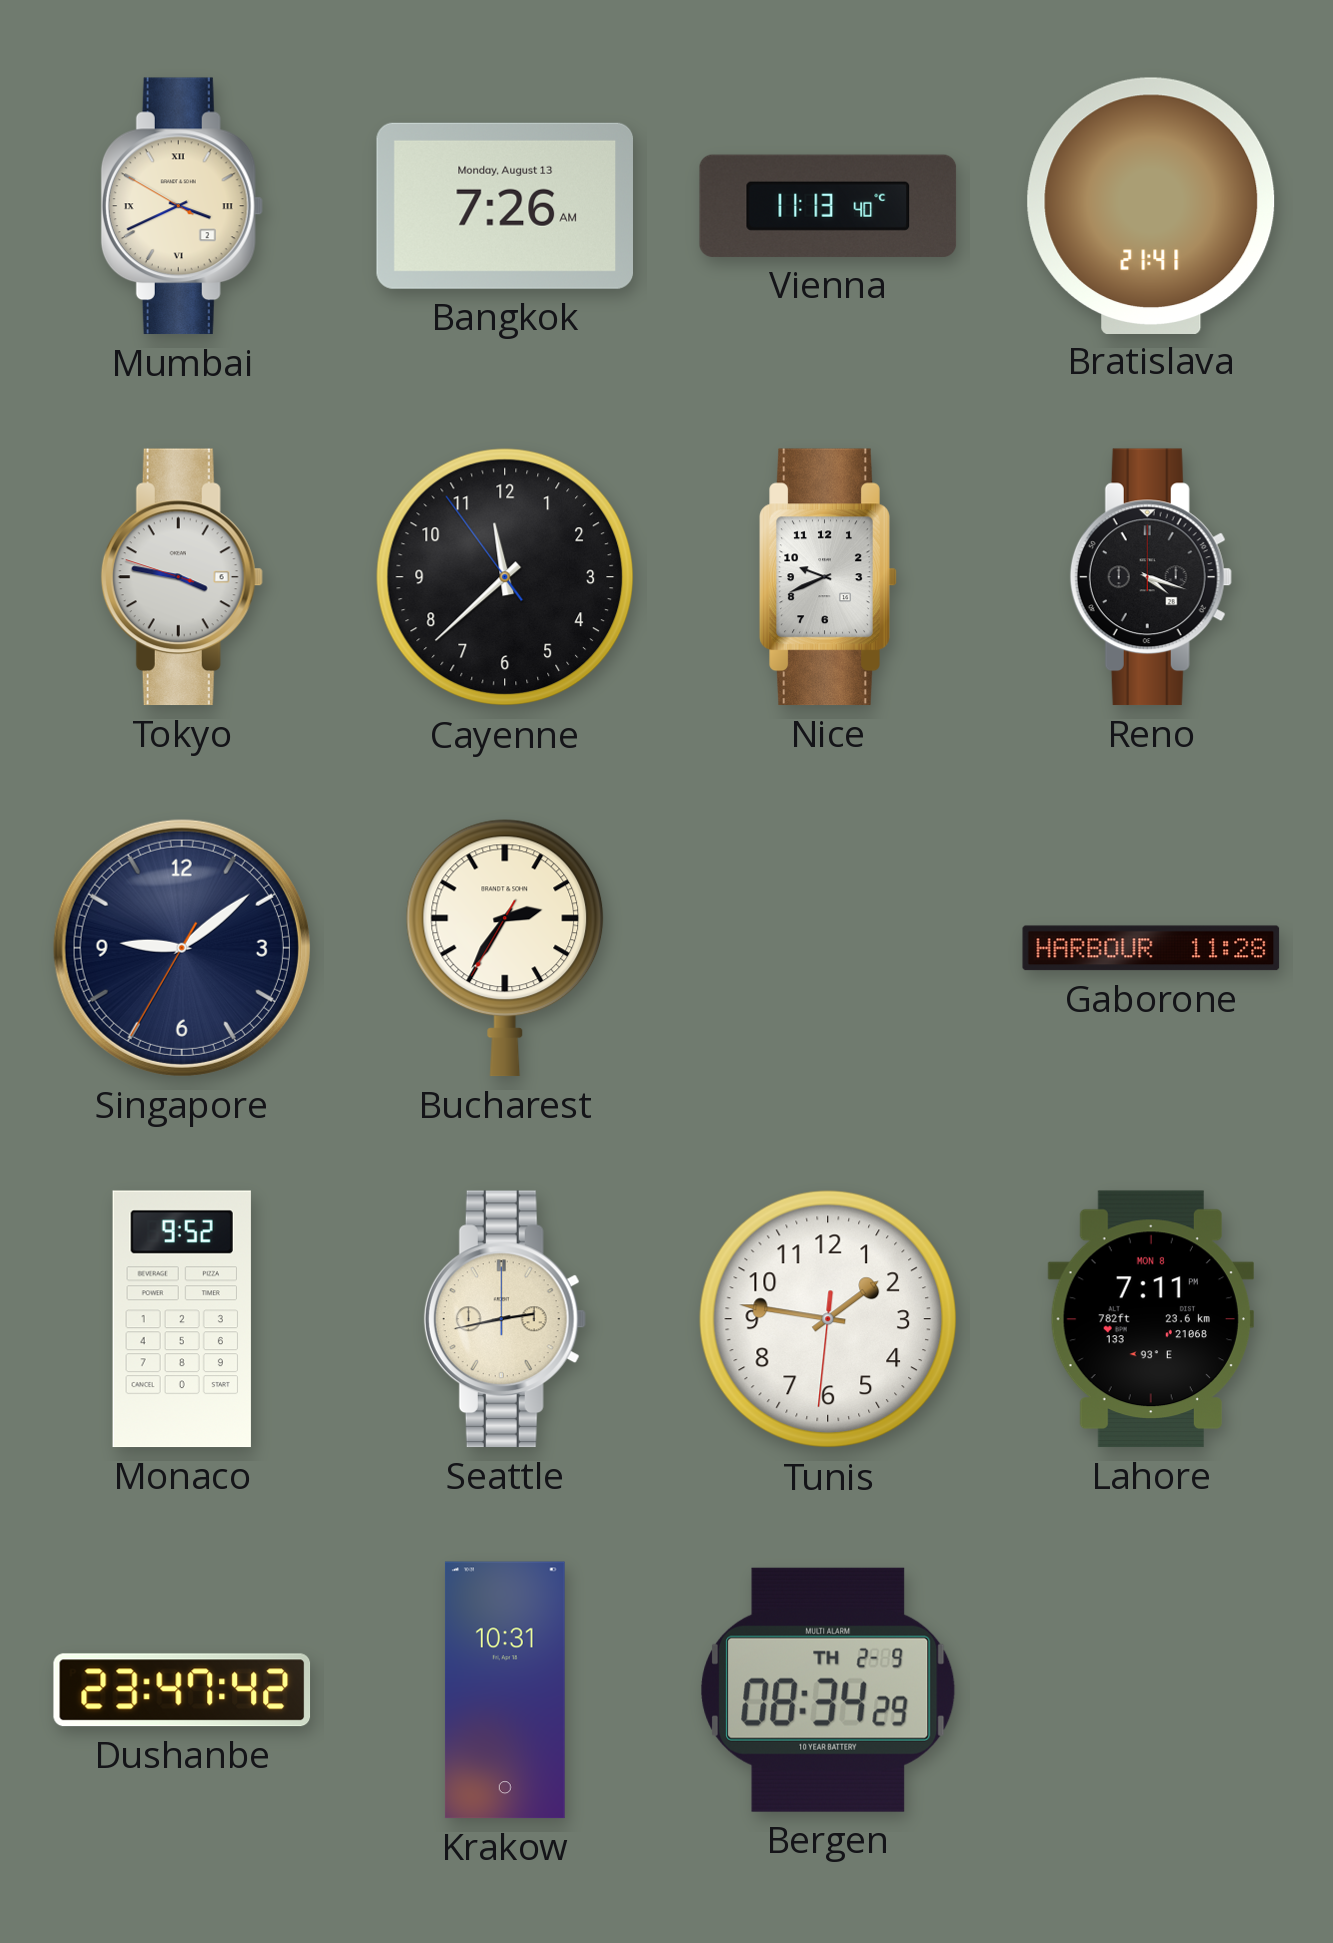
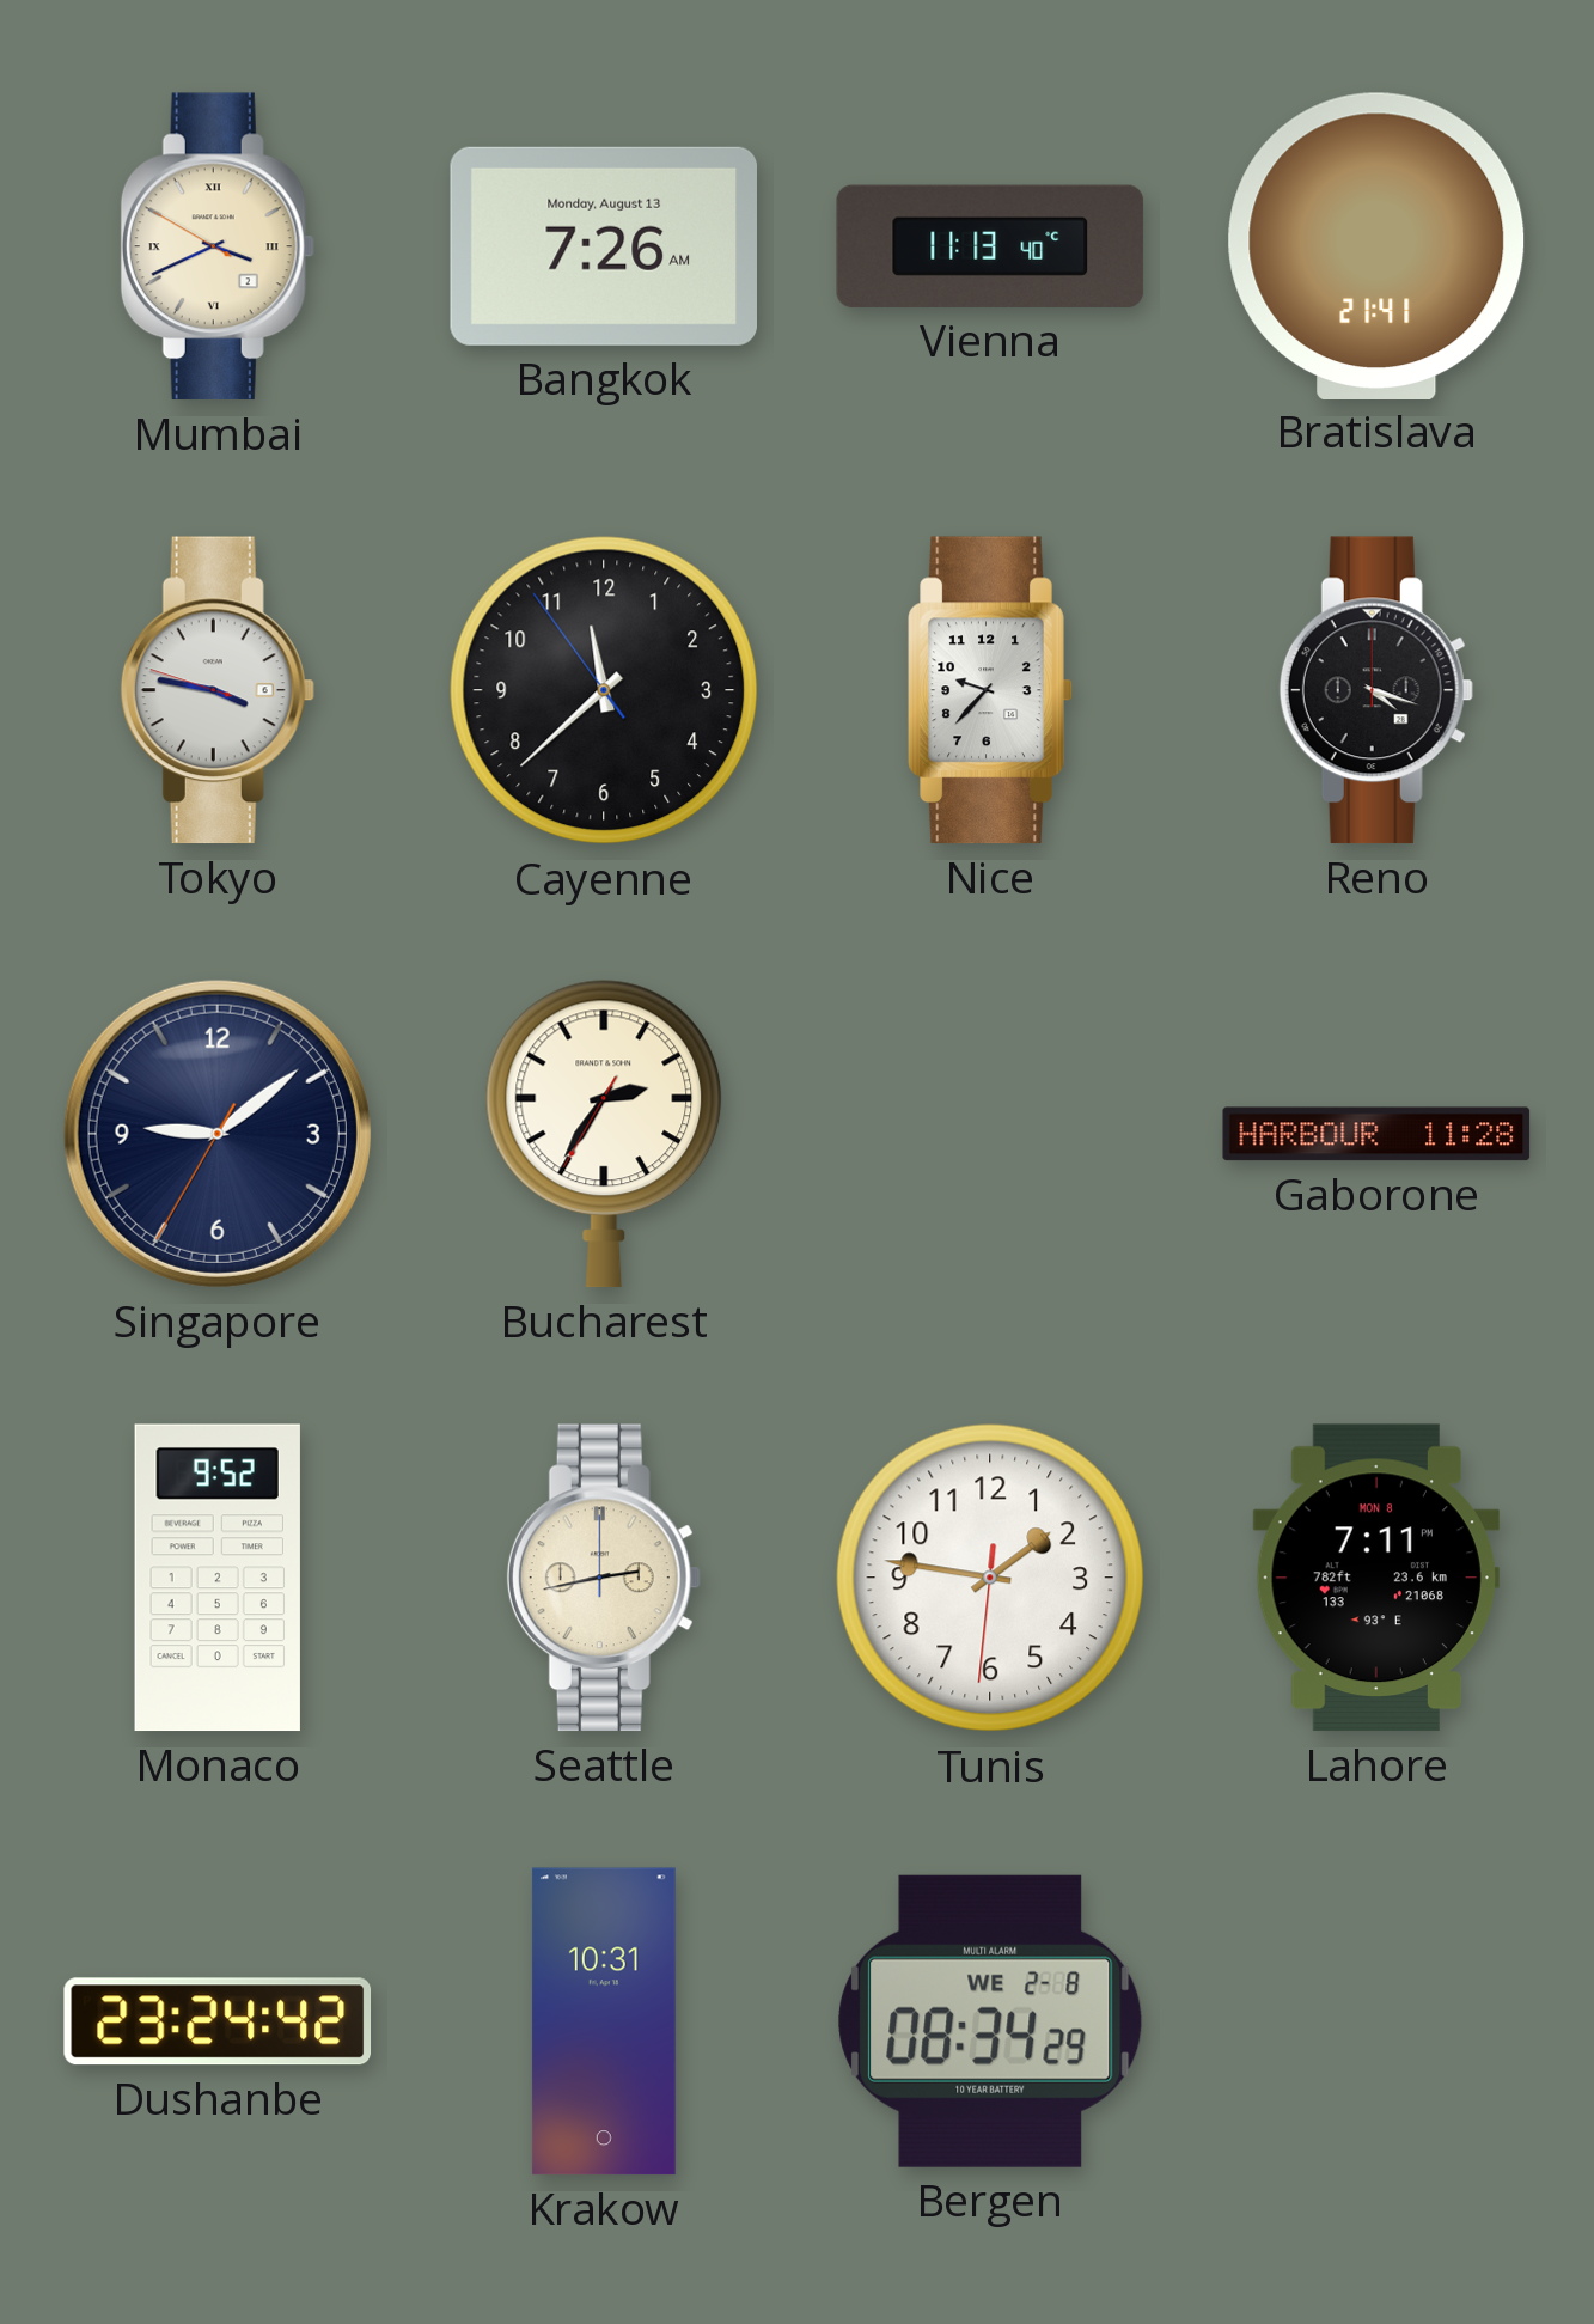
Nice: 9:41 -> 9:37 (990, 690)
Dushanbe: 23:47 -> 23:24 (218, 2021)
Bergen date: TH 2-9 -> WE 2-8 (990, 2021)
